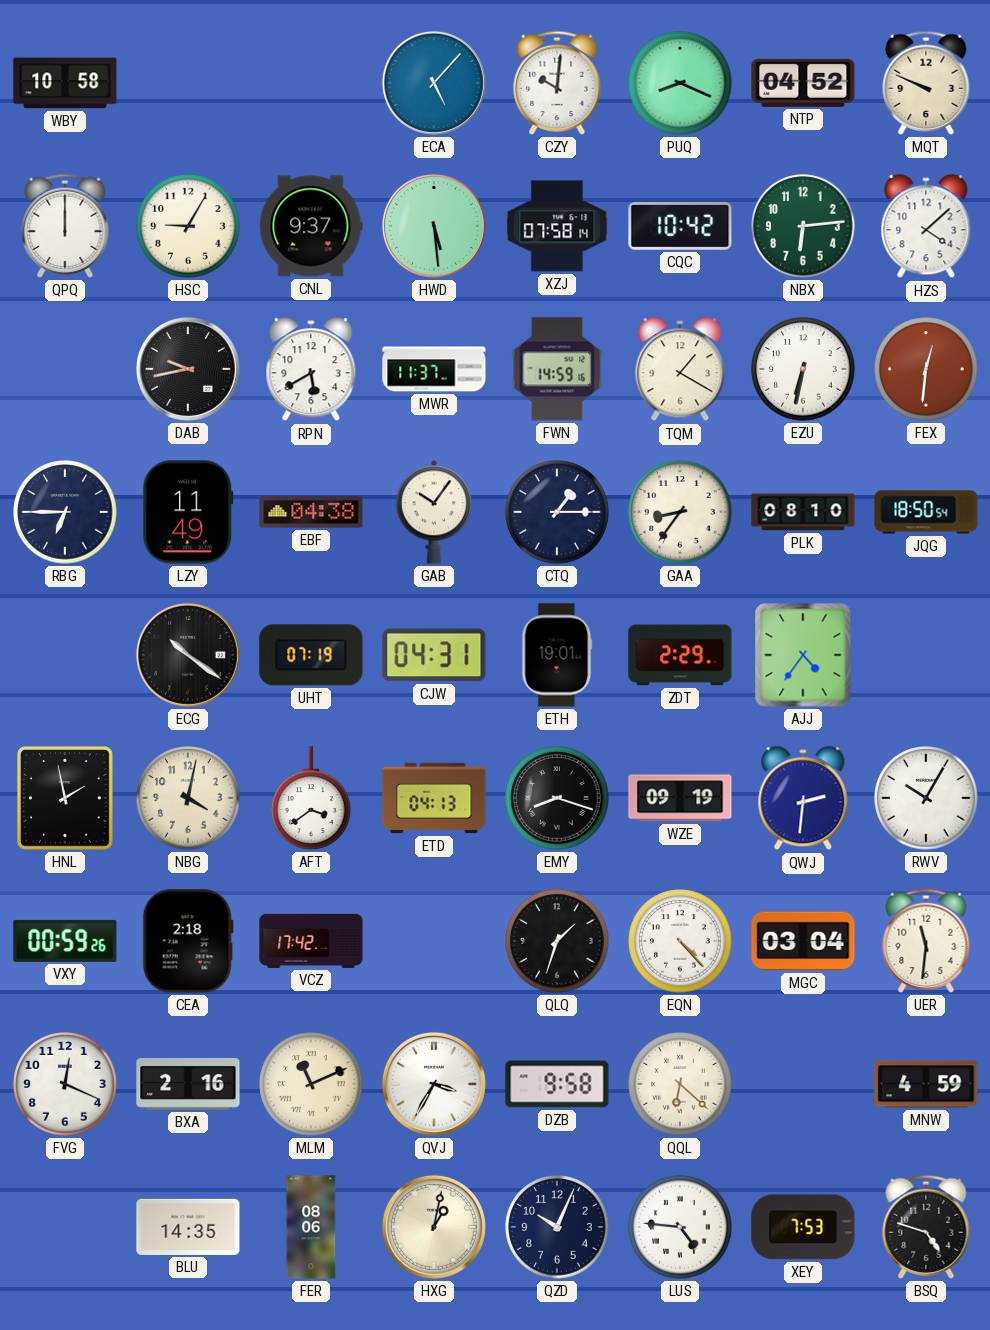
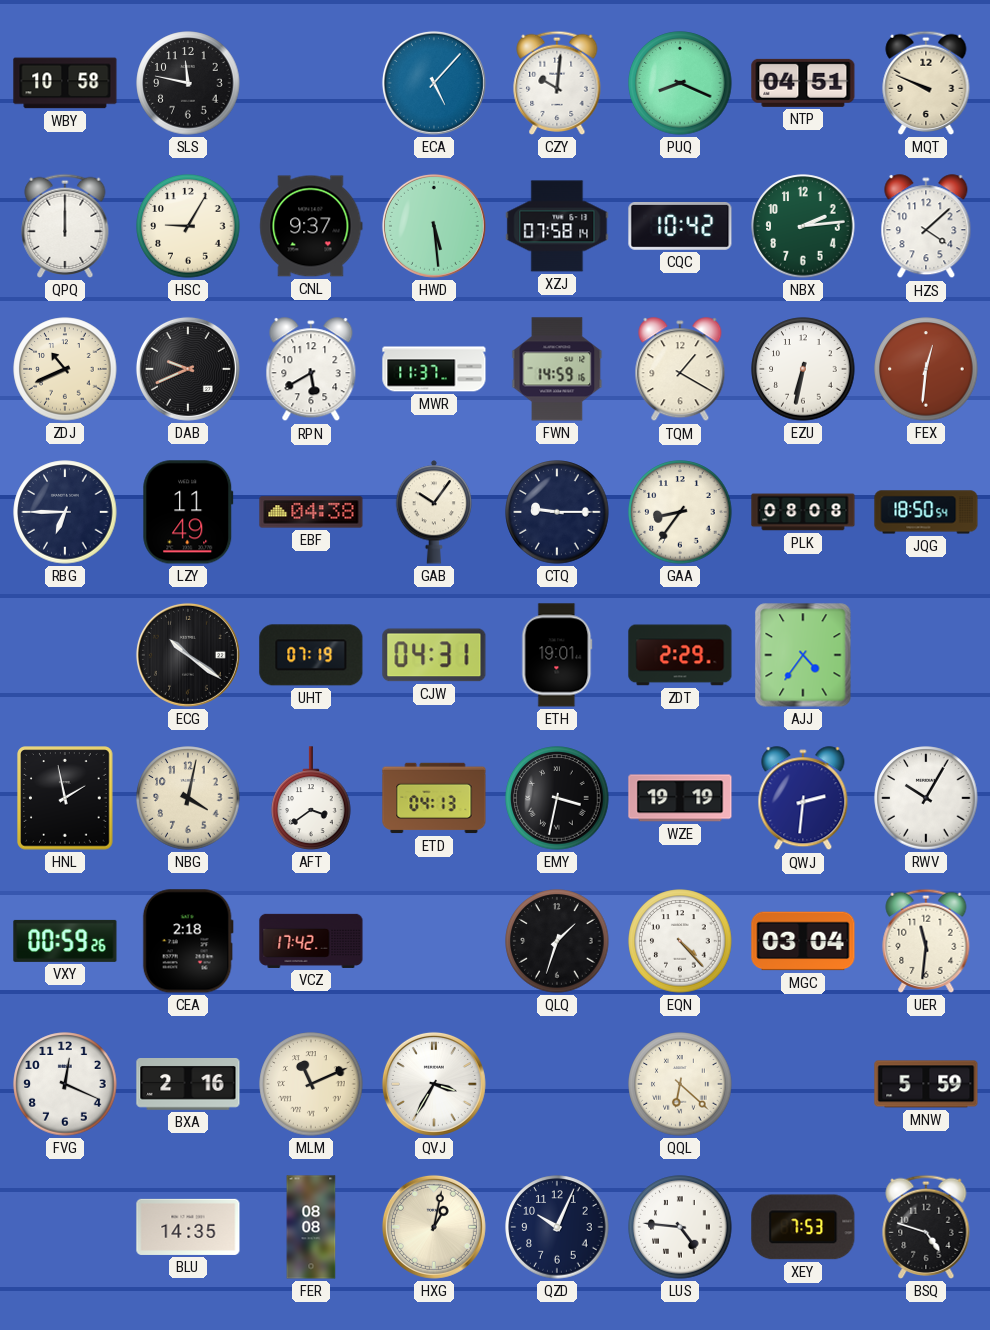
SLS: none -> 11:47 (188, 83)
NTP: 04:52 -> 04:51 (803, 83)
NBX: 6:14 -> 2:14 (803, 226)
ZDJ: none -> 10:41 (65, 369)
DAB: 9:43 -> 9:41 (188, 369)
CTQ: 1:15 -> 9:15 (557, 512)
PLK: 08:10 -> 08:08 (803, 512)
EMY: 8:18 -> 3:32 (557, 798)
WZE: 09:19 -> 19:19 (680, 798)
DZB: 9:58 -> none (557, 1084)
MNW: 4:59 -> 5:59 (926, 1084)
FER: 08:06 -> 08:08 (311, 1227)
